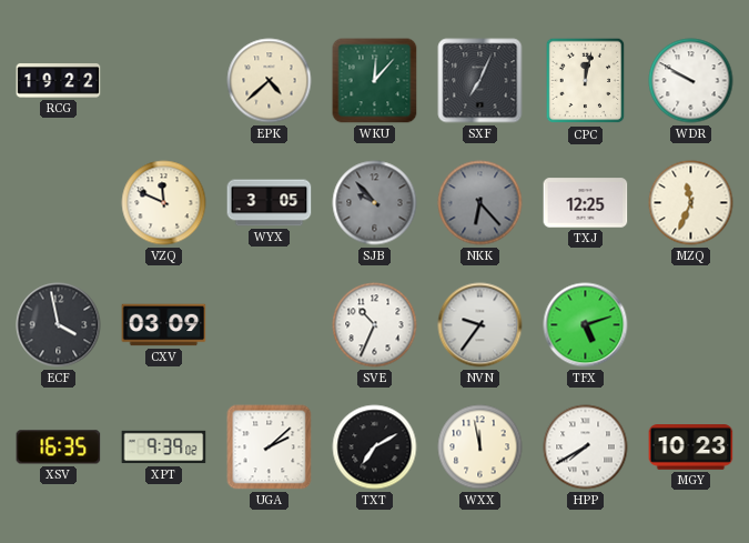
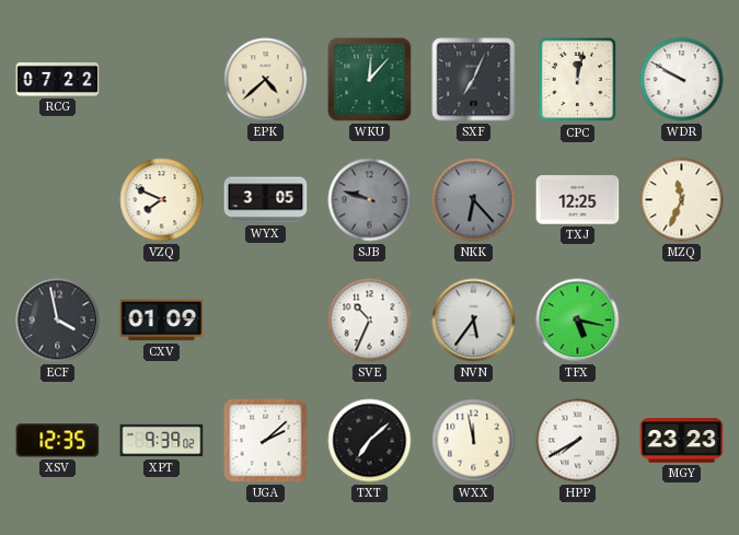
RCG: 19:22 -> 07:22 (58, 80)
VZQ: 11:49 -> 7:49 (162, 200)
SJB: 9:53 -> 9:48 (370, 200)
CXV: 03:09 -> 01:09 (162, 321)
NVN: 9:36 -> 5:36 (474, 321)
TFX: 5:12 -> 5:17 (578, 321)
XSV: 16:35 -> 12:35 (58, 441)
TXT: 7:10 -> 7:08 (370, 441)
MGY: 10:23 -> 23:23 (682, 441)
